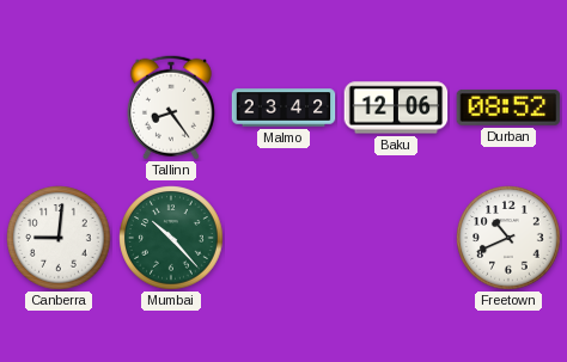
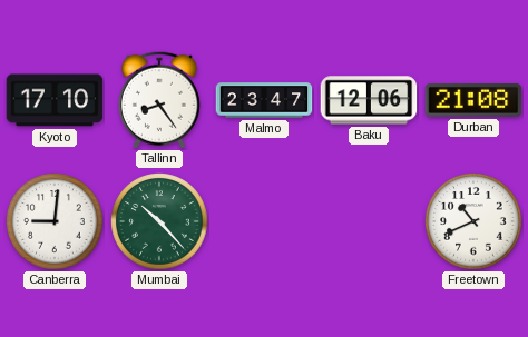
Kyoto: none -> 17:10 (55, 100)
Malmo: 23:42 -> 23:47 (264, 100)
Durban: 08:52 -> 21:08 (473, 100)
